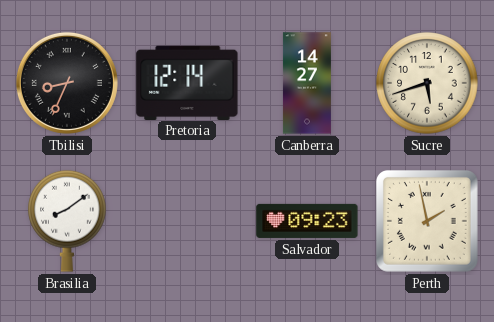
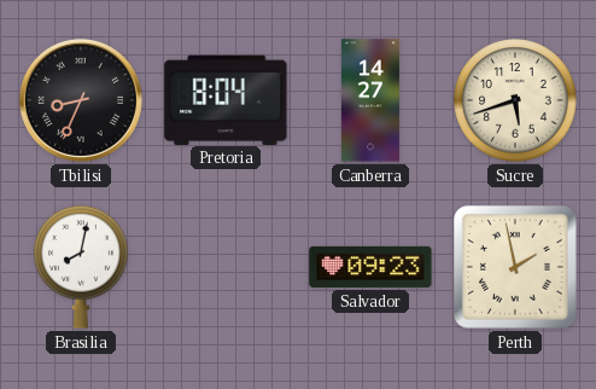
Pretoria: 12:14 -> 8:04 (226, 99)
Brasilia: 8:09 -> 8:02 (81, 267)
